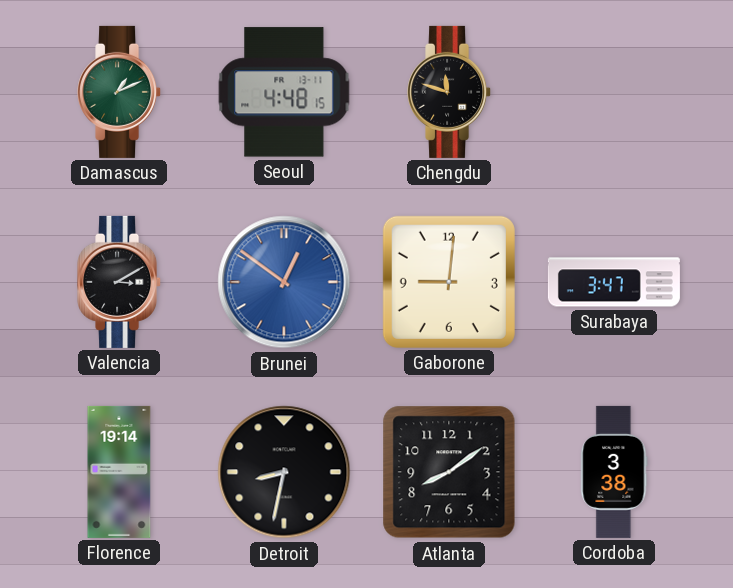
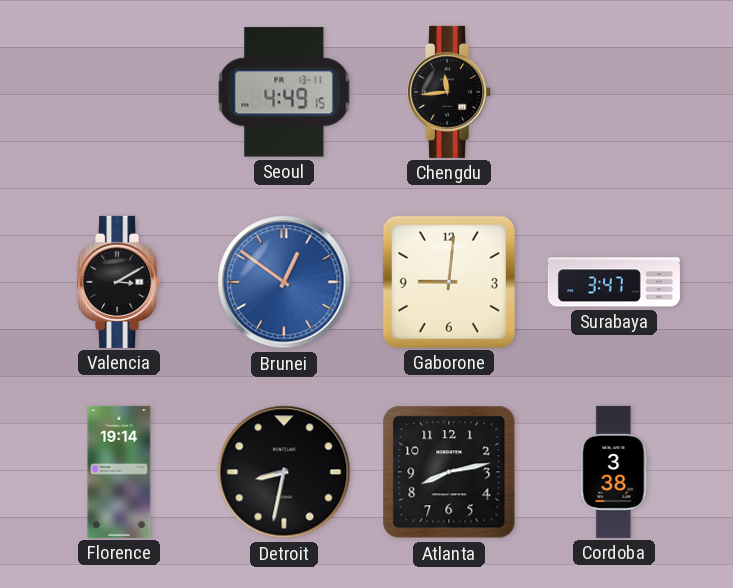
Damascus: 1:11 -> none (120, 92)
Seoul: 4:48 -> 4:49 (284, 92)
Chengdu: 11:48 -> 11:44 (450, 92)
Atlanta: 8:09 -> 8:13 (449, 472)
